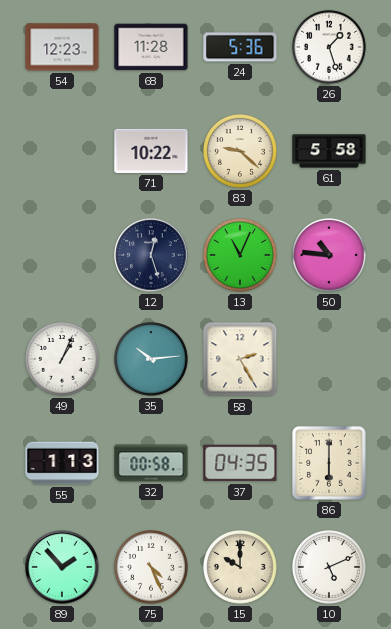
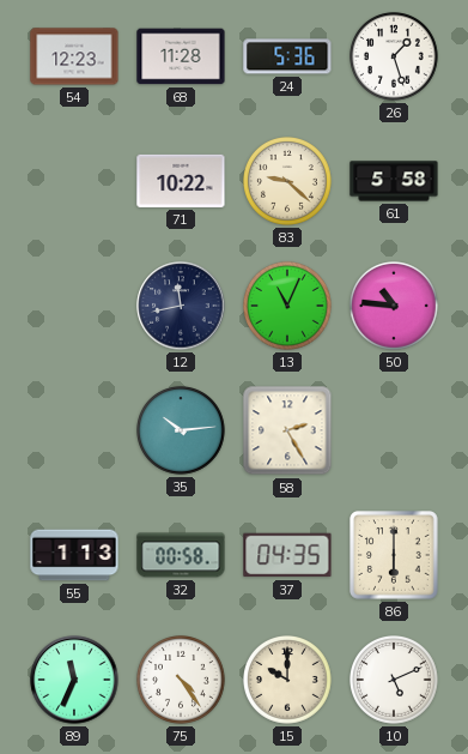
12: 12:27 -> 11:43 (181, 306)
49: 1:04 -> none (63, 360)
89: 1:53 -> 11:34 (74, 680)
75: 4:26 -> 4:24 (182, 681)
